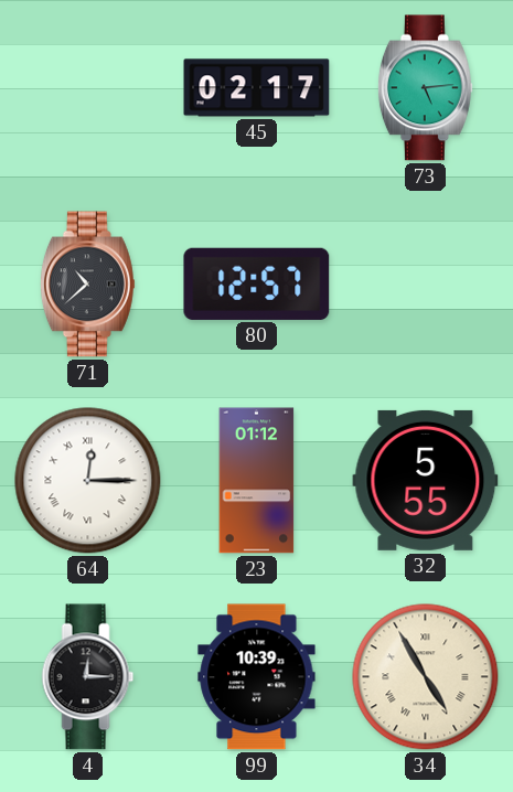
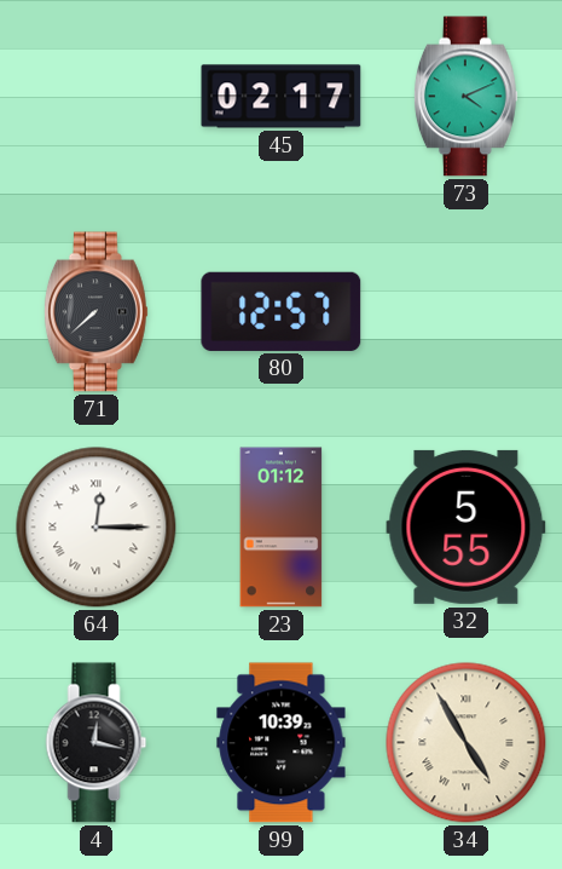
73: 5:14 -> 4:11 (465, 97)
71: 10:38 -> 7:38 (95, 312)
4: 12:15 -> 12:17 (97, 743)
